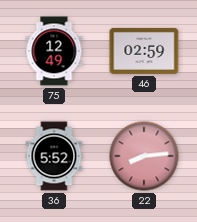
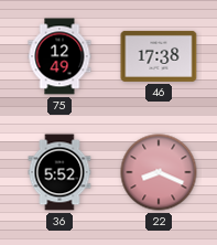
46: 02:59 -> 17:38 (159, 56)
22: 8:14 -> 8:19 (159, 172)
